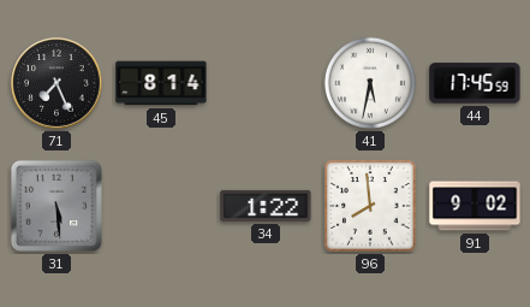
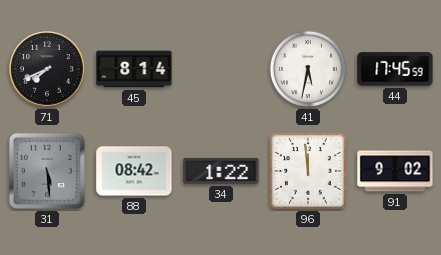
71: 7:26 -> 7:41 (47, 69)
88: none -> 08:42 (134, 171)
96: 7:59 -> 11:59 (308, 171)
